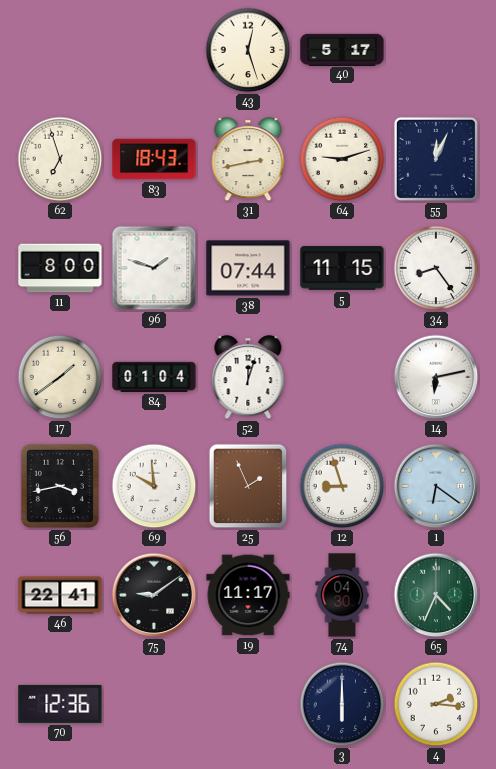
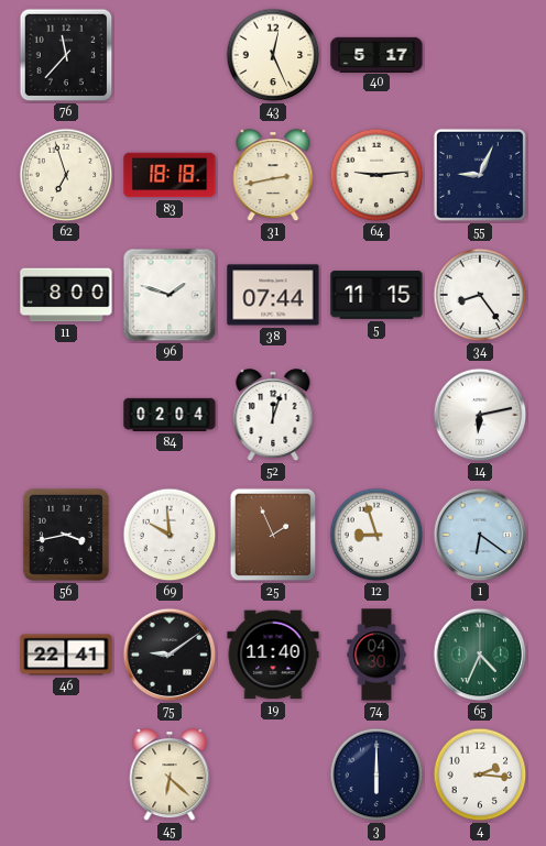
76: none -> 11:37 (66, 55)
43: 12:27 -> 12:26 (273, 55)
83: 18:43 -> 18:18 (170, 175)
64: 9:12 -> 9:14 (376, 175)
55: 12:04 -> 9:04 (480, 175)
17: 1:39 -> none (60, 377)
84: 01:04 -> 02:04 (170, 415)
19: 11:17 -> 11:40 (273, 655)
70: 12:36 -> none (60, 704)
45: none -> 6:22 (170, 776)
